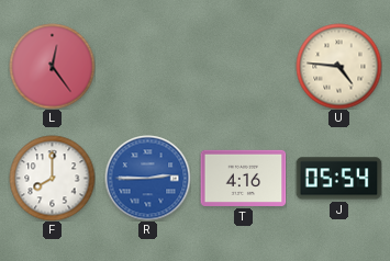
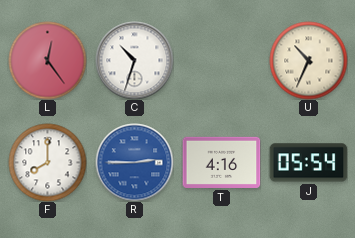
C: none -> 10:33 (134, 60)
U: 4:46 -> 10:34 (308, 60)
